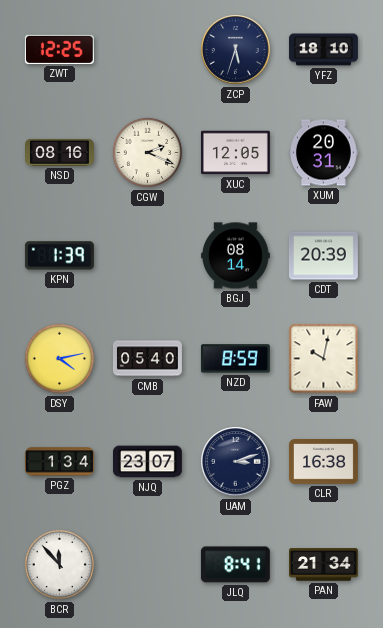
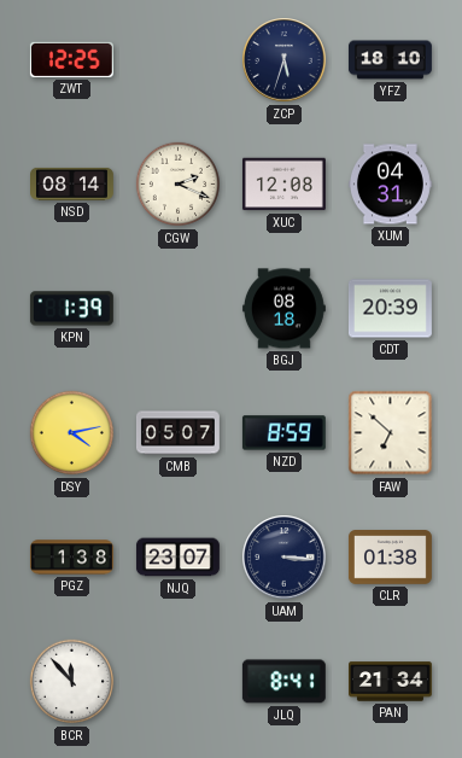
NSD: 08:16 -> 08:14 (72, 183)
XUC: 12:05 -> 12:08 (283, 185)
XUM: 20:31 -> 04:31 (390, 185)
BGJ: 08:14 -> 08:18 (283, 309)
CMB: 05:40 -> 05:07 (177, 433)
FAW: 10:02 -> 6:52 (391, 433)
PGZ: 1:34 -> 1:38 (71, 558)
UAM: 3:12 -> 3:16 (285, 558)
CLR: 16:38 -> 01:38 (390, 558)
